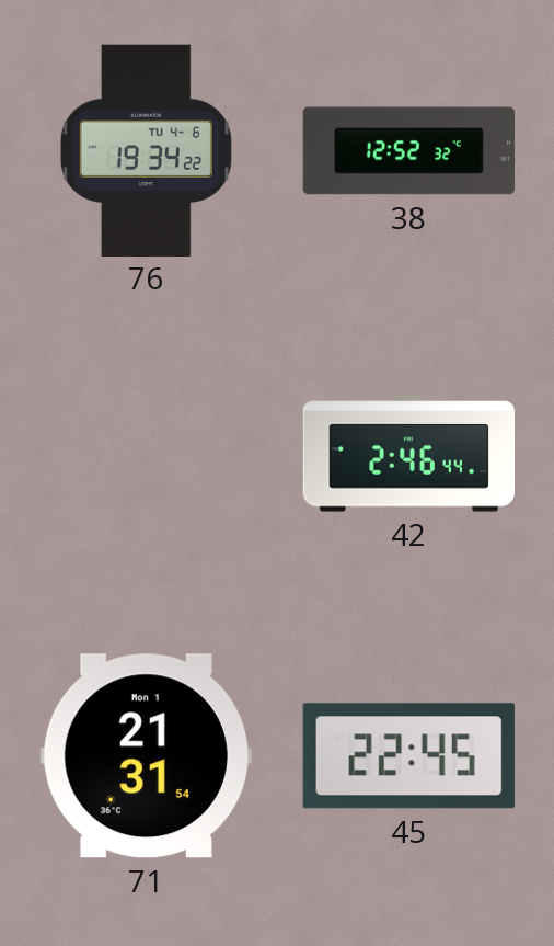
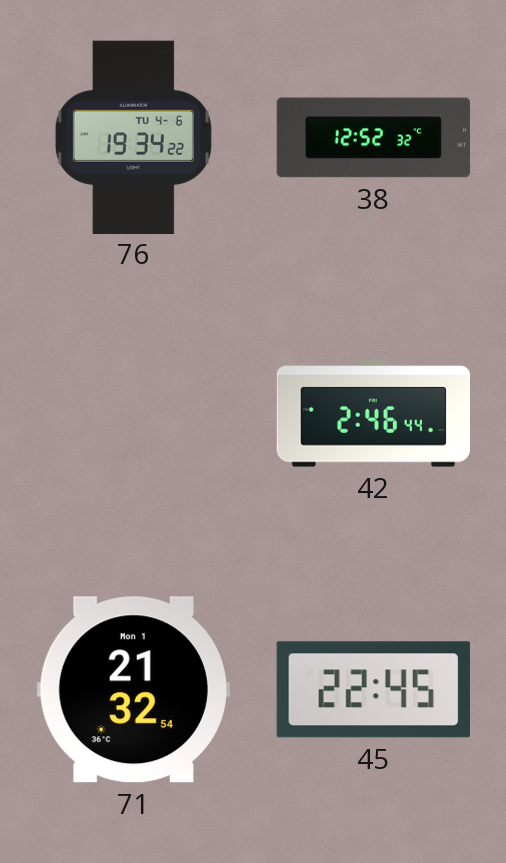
71: 21:31 -> 21:32 (133, 690)
